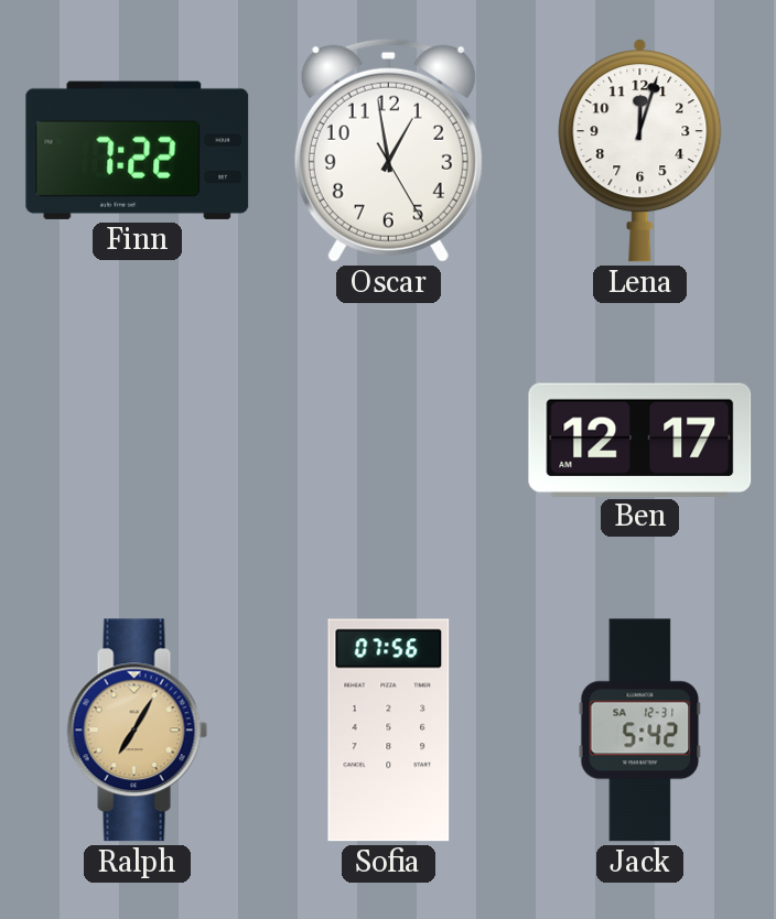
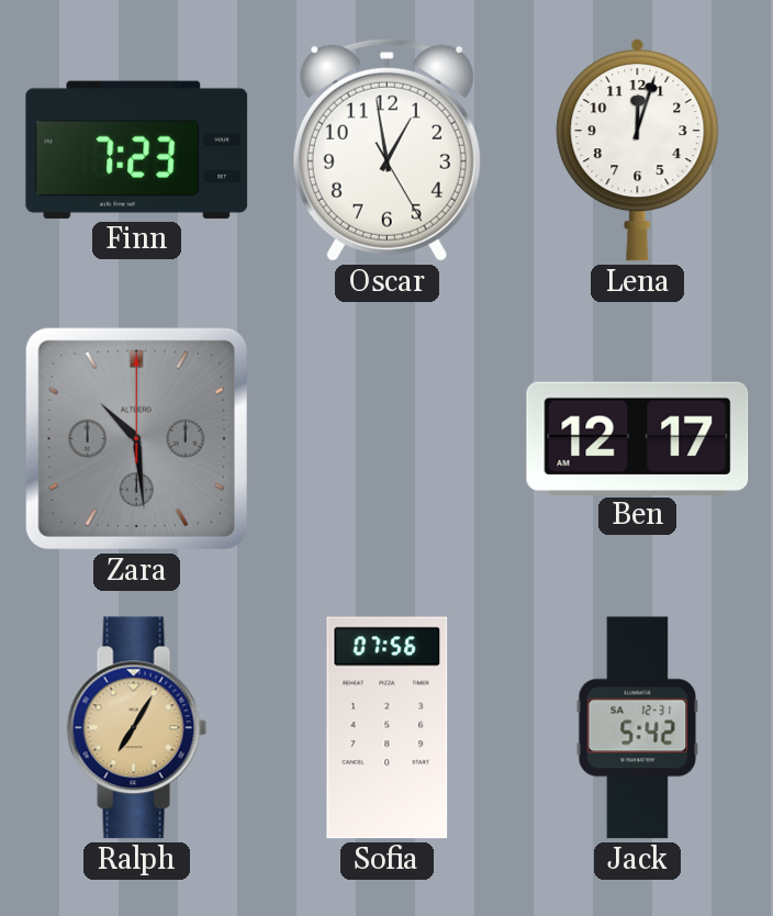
Finn: 7:22 -> 7:23 (137, 149)
Zara: none -> 10:29 (136, 438)
